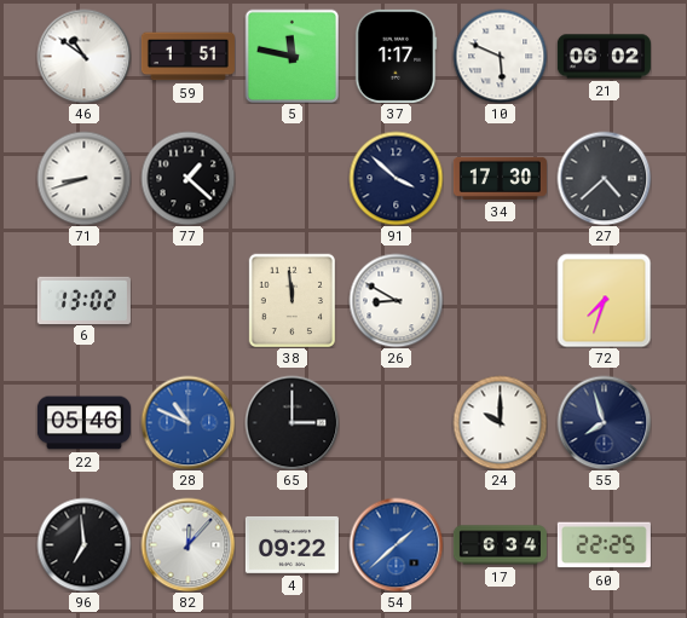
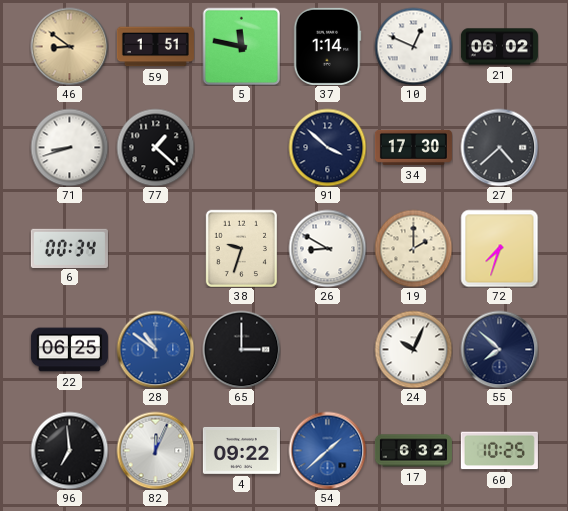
46: 10:51 -> 8:51 (69, 46)
46 dial: white -> champagne (69, 46)
37: 1:17 -> 1:14 (327, 46)
10: 5:49 -> 12:49 (413, 46)
6: 13:02 -> 00:34 (69, 248)
38: 11:59 -> 9:33 (241, 248)
19: none -> 2:00 (413, 248)
22: 05:46 -> 06:25 (69, 350)
28: 10:49 -> 10:51 (155, 349)
24: 10:00 -> 10:04 (413, 349)
55: 7:57 -> 7:52 (499, 349)
82: 12:07 -> 12:04 (155, 450)
17: 6:34 -> 6:32 (413, 451)
60: 22:25 -> 10:25 (499, 451)
